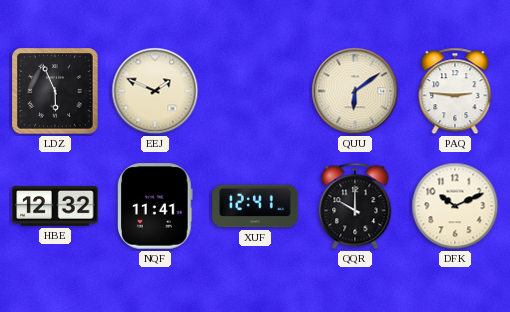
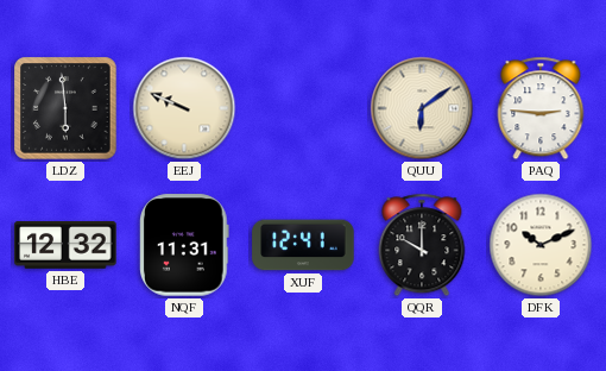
LDZ: 5:56 -> 5:59 (65, 108)
EEJ: 1:49 -> 9:49 (184, 108)
NQF: 11:41 -> 11:31 (185, 245)
